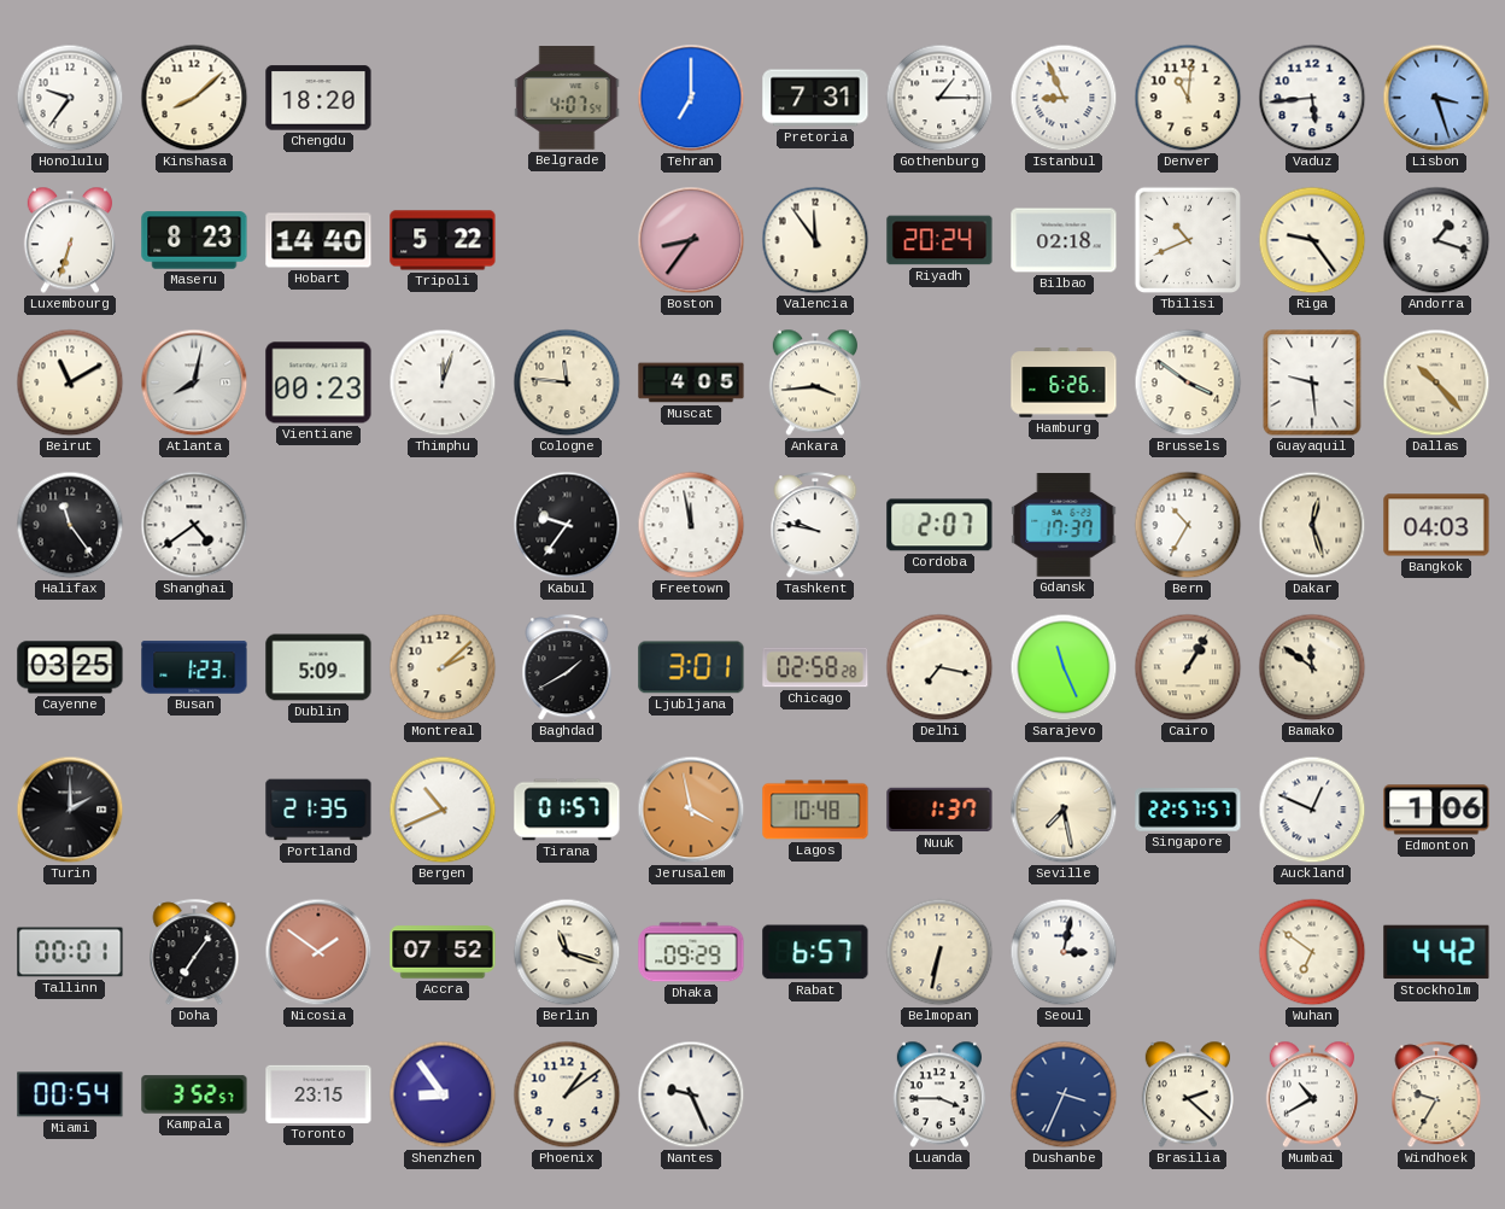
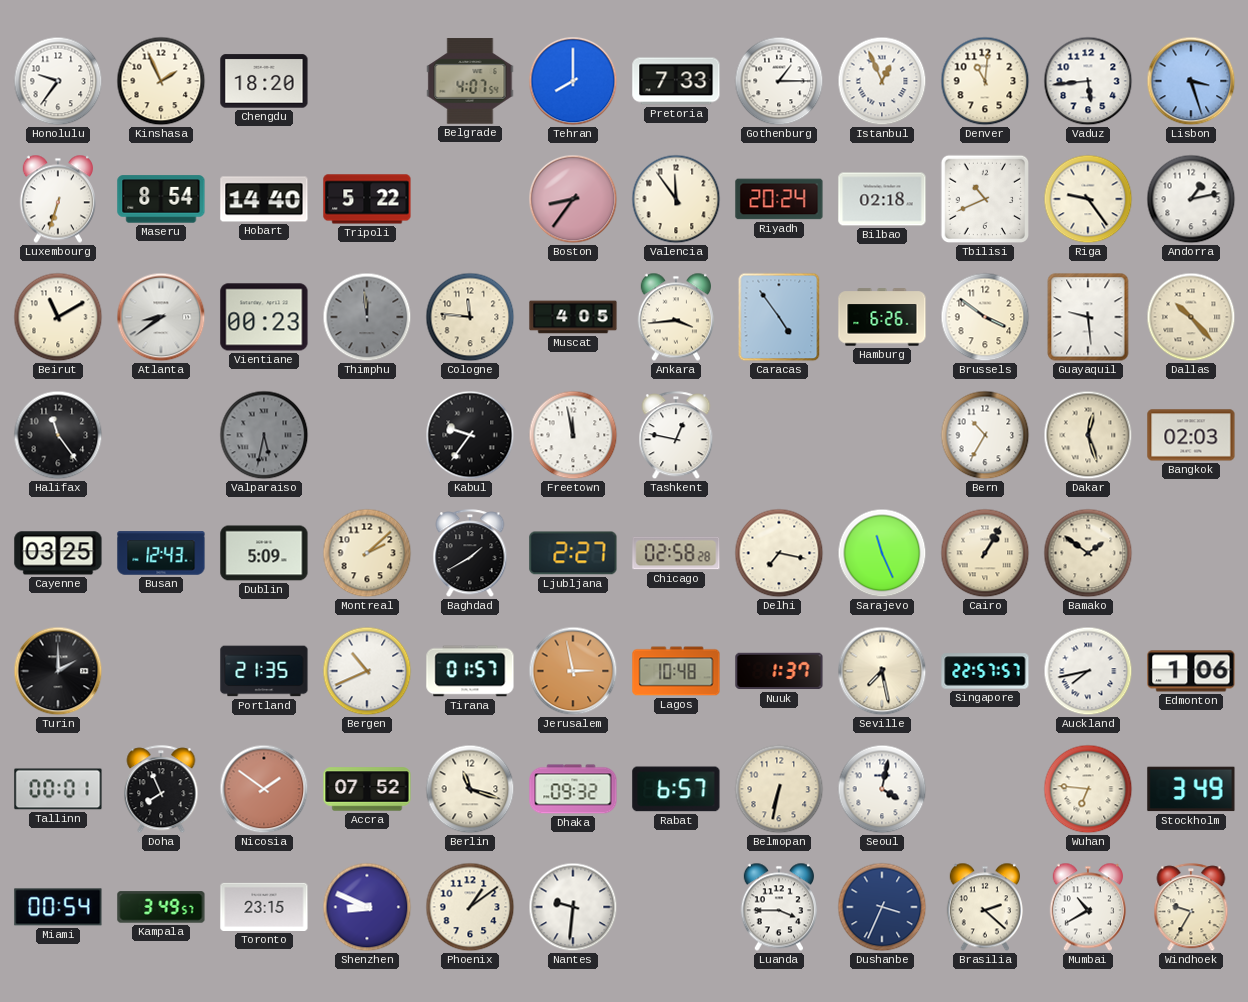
Kinshasa: 8:08 -> 1:56 (161, 81)
Tehran: 7:00 -> 8:00 (573, 81)
Pretoria: 7:31 -> 7:33 (676, 81)
Istanbul: 8:56 -> 12:56 (882, 81)
Maseru: 8:23 -> 8:54 (161, 199)
Andorra: 1:18 -> 1:13 (1191, 199)
Atlanta: 8:02 -> 8:39 (161, 317)
Thimphu: 12:03 -> 11:59 (367, 317)
Thimphu dial: white -> grey (367, 317)
Caracas: none -> 4:54 (779, 317)
Shanghai: 4:39 -> none (194, 525)
Valparaiso: none -> 5:32 (264, 435)
Tashkent: 9:47 -> 12:47 (676, 436)
Cordoba: 2:07 -> none (939, 525)
Gdansk: 17:37 -> none (1064, 526)
Bangkok: 04:03 -> 02:03 (1191, 435)
Busan: 1:23 -> 12:43 (161, 553)
Ljubljana: 3:01 -> 2:27 (573, 553)
Bamako: 11:51 -> 1:51 (1088, 553)
Jerusalem: 3:58 -> 2:58 (573, 671)
Auckland: 12:49 -> 7:43 (1088, 671)
Doha: 7:06 -> 7:56 (161, 790)
Dhaka: 09:29 -> 09:32 (573, 789)
Seoul: 3:02 -> 4:02 (882, 789)
Wuhan: 6:51 -> 6:46 (1088, 789)
Stockholm: 4:42 -> 3:49 (1191, 789)
Kampala: 3:52 -> 3:49 (161, 907)
Shenzhen: 8:54 -> 8:49 (367, 907)
Nantes: 9:26 -> 9:31 (573, 907)
